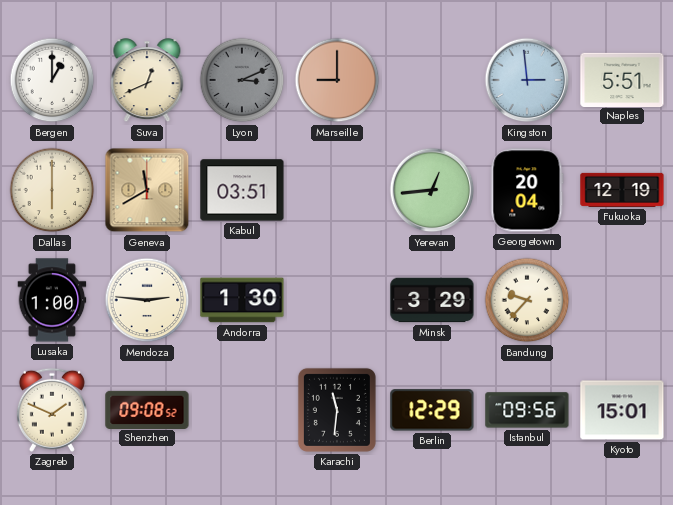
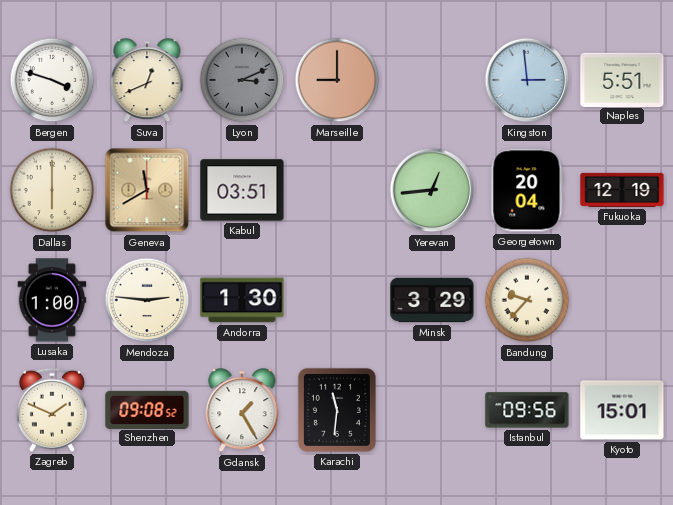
Bergen: 1:00 -> 3:48 (52, 80)
Gdansk: none -> 1:25 (242, 411)
Berlin: 12:29 -> none (432, 410)
